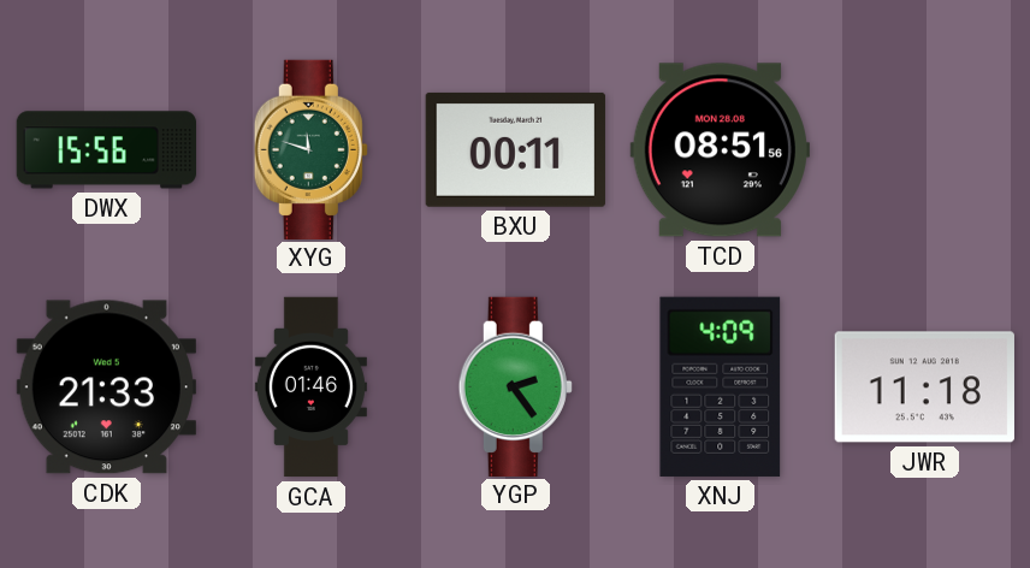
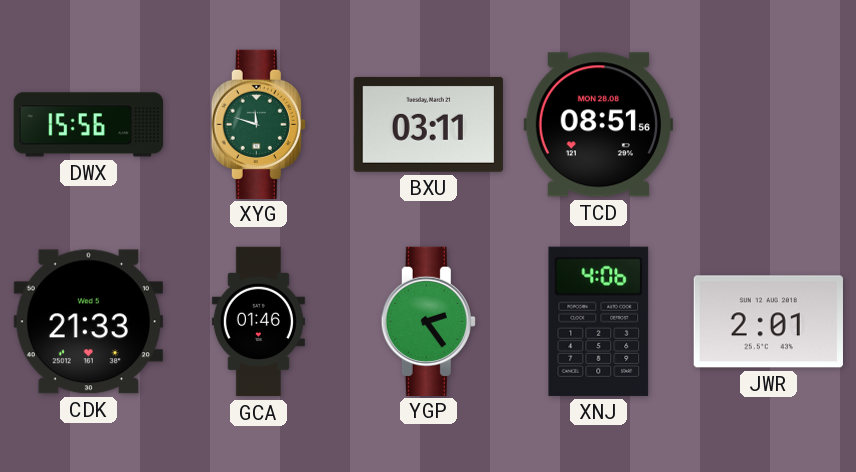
BXU: 00:11 -> 03:11 (428, 124)
XNJ: 4:09 -> 4:06 (599, 321)
JWR: 11:18 -> 2:01 (768, 322)
